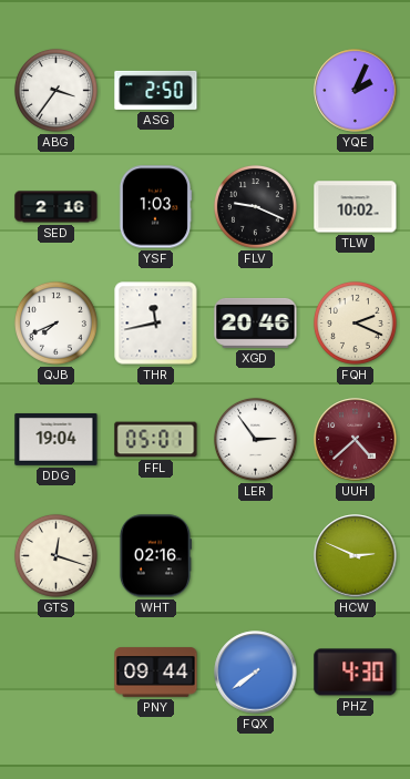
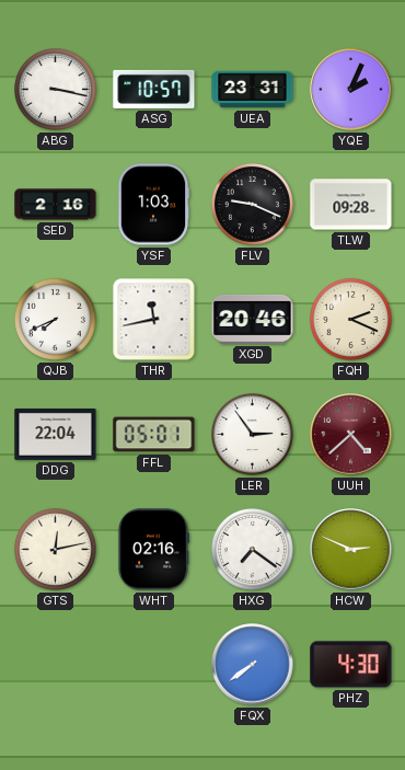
ABG: 3:36 -> 3:17 (55, 89)
ASG: 2:50 -> 10:57 (154, 89)
UEA: none -> 23:31 (253, 90)
TLW: 10:02 -> 09:28 (351, 205)
DDG: 19:04 -> 22:04 (56, 434)
GTS: 12:18 -> 12:13 (55, 549)
HXG: none -> 7:21 (252, 549)
PNY: 09:44 -> none (156, 673)
